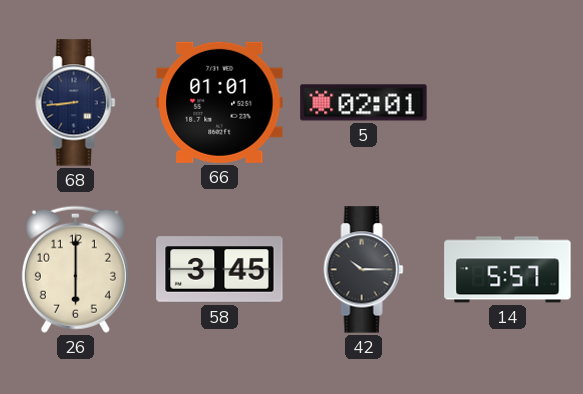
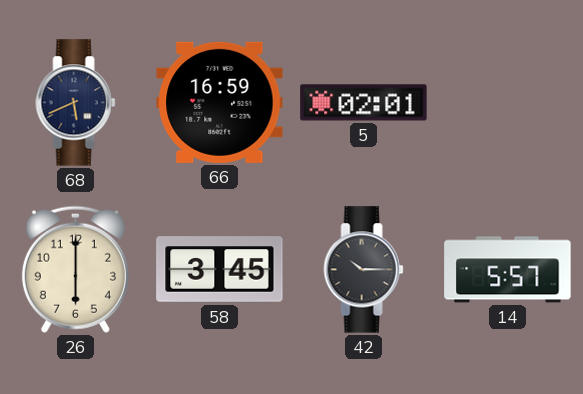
68: 8:44 -> 5:41 (76, 103)
66: 01:01 -> 16:59 (220, 102)
